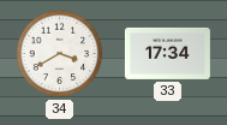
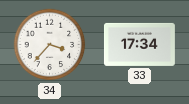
34: 3:40 -> 3:37 (50, 45)
